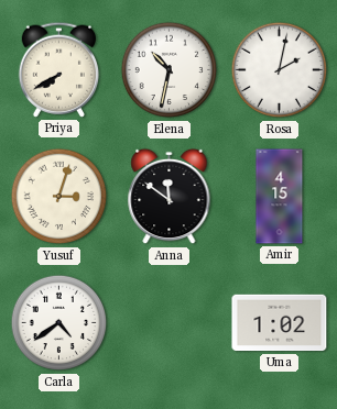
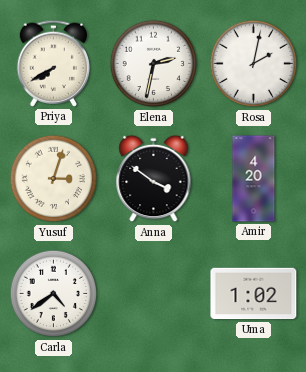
Elena: 10:32 -> 2:32 (154, 64)
Anna: 11:51 -> 3:51 (154, 179)
Amir: 4:15 -> 4:20 (254, 179)
